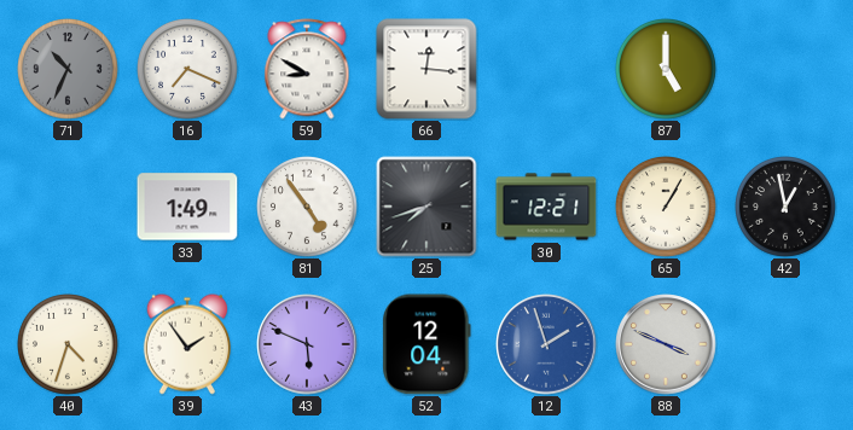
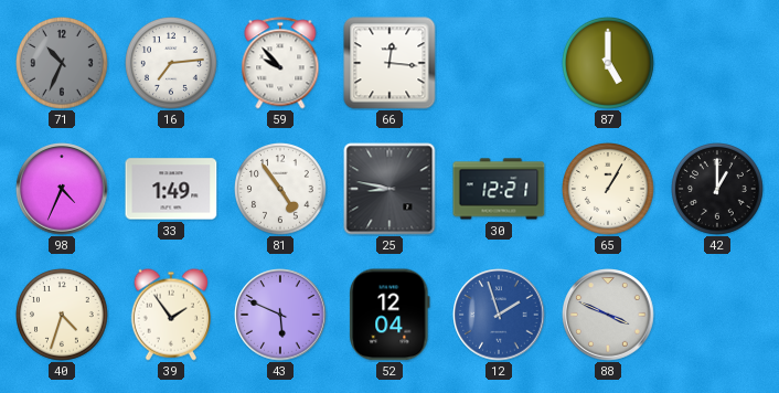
16: 7:19 -> 7:14 (172, 64)
59: 8:50 -> 9:53 (280, 63)
98: none -> 4:34 (62, 189)
25: 7:42 -> 8:47 (390, 189)
42: 12:58 -> 1:00 (718, 190)
